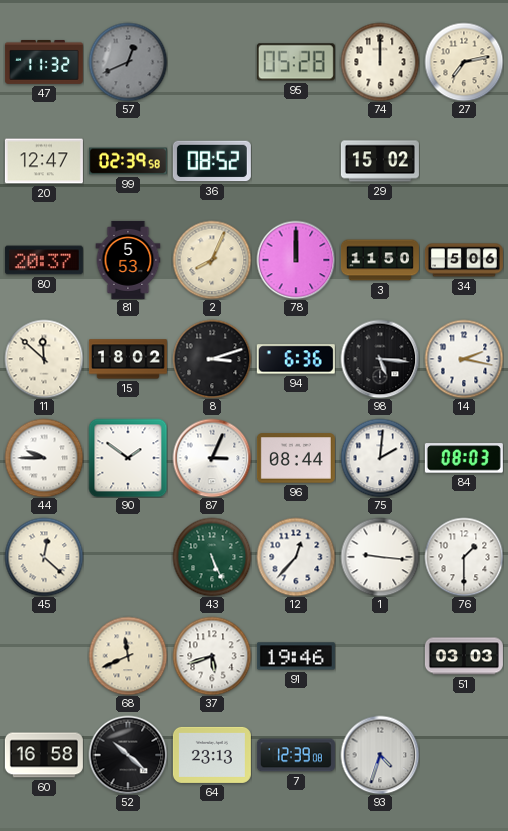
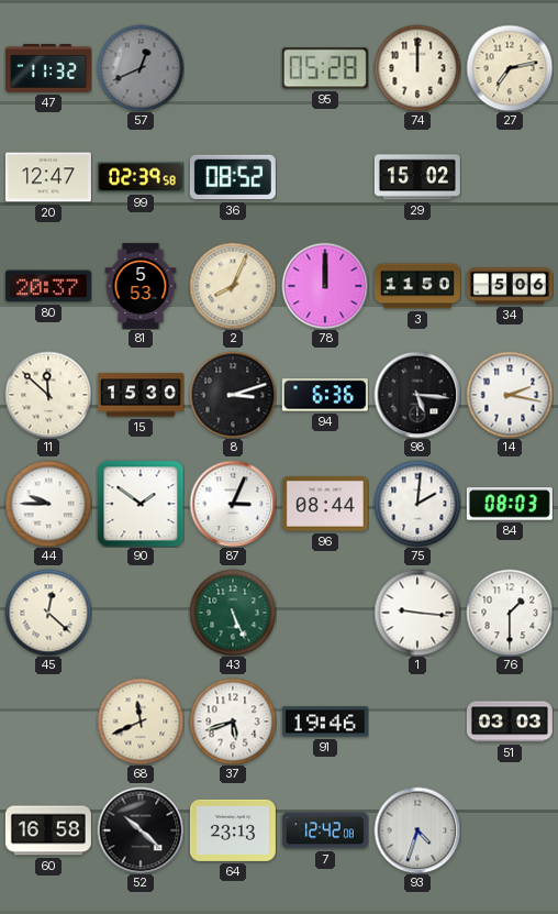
15: 18:02 -> 15:30 (141, 395)
12: 12:37 -> none (296, 557)
7: 12:39 -> 12:42 (325, 830)
